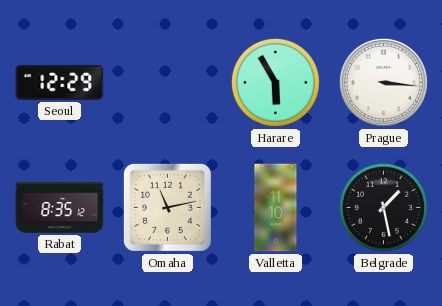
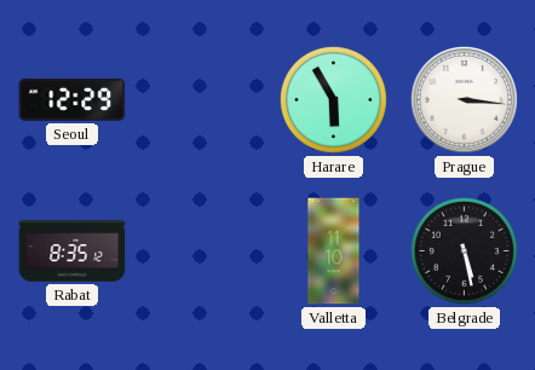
Omaha: 11:13 -> none (167, 207)
Belgrade: 1:28 -> 5:28 (464, 250)
